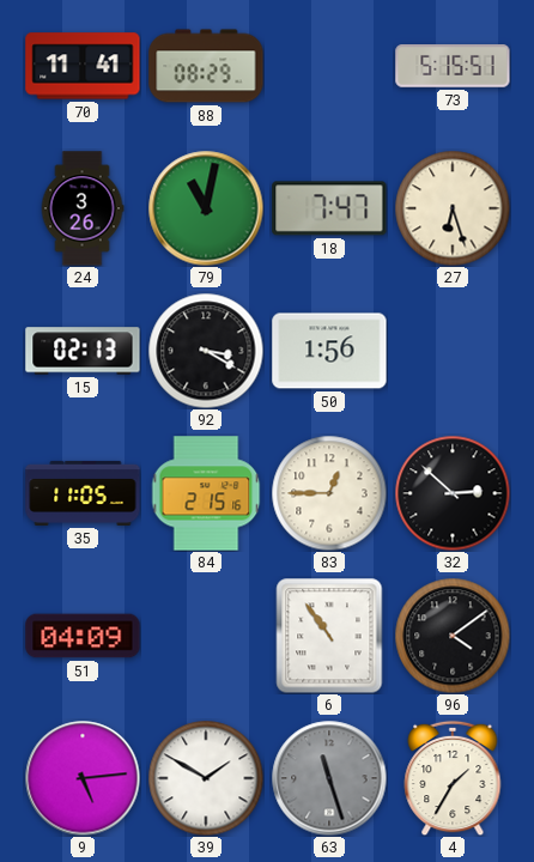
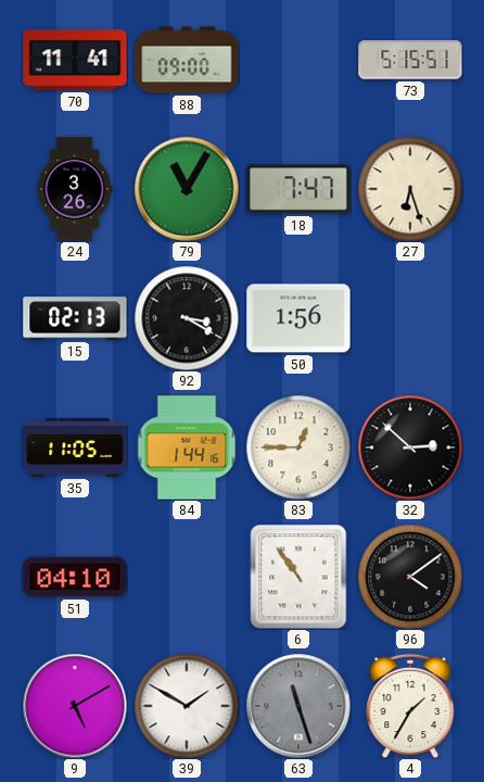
88: 08:29 -> 09:00 (187, 60)
79: 11:02 -> 11:05 (187, 189)
84: 2:15 -> 1:44 (187, 447)
51: 04:09 -> 04:10 (75, 577)
9: 5:14 -> 5:10 (75, 706)
